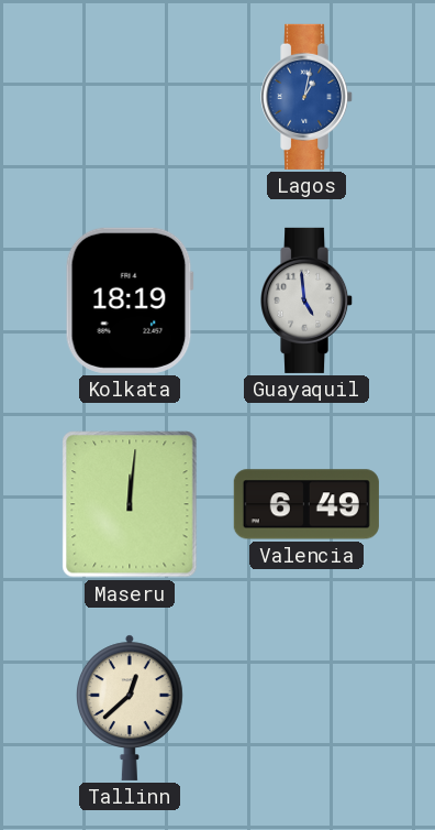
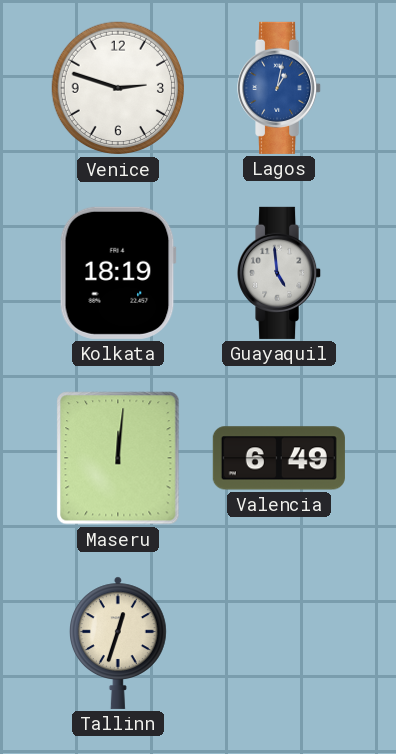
Venice: none -> 2:48 (118, 88)
Tallinn: 12:38 -> 12:33 (119, 643)
